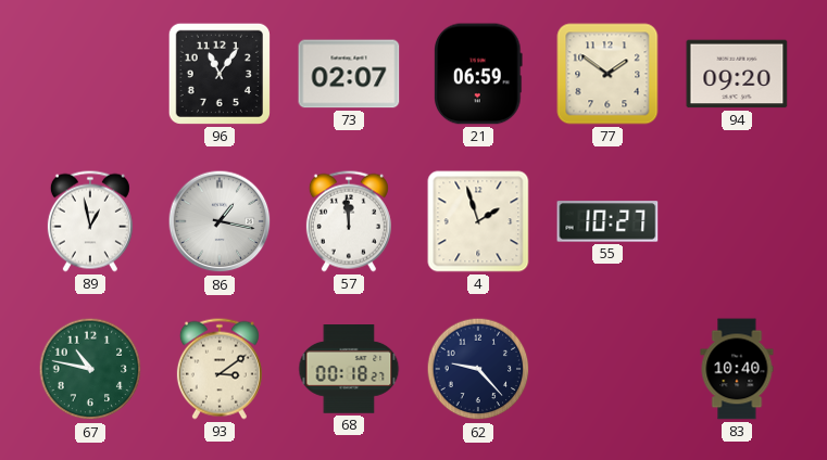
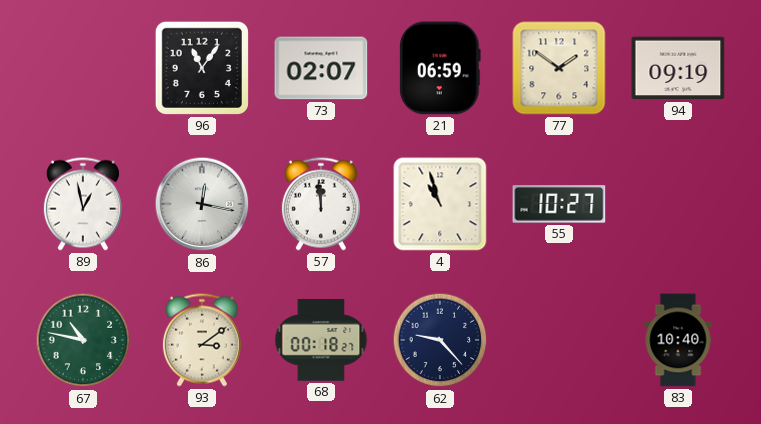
94: 09:20 -> 09:19 (678, 68)
86: 1:17 -> 12:17 (202, 204)
4: 1:57 -> 10:57 (440, 204)
